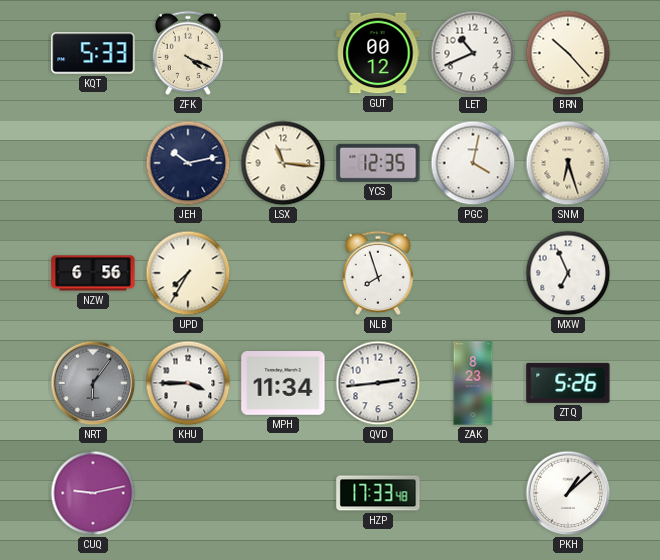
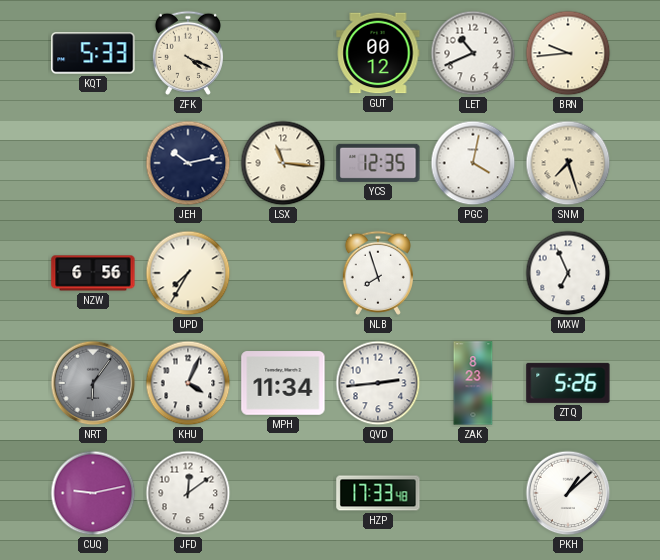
BRN: 10:23 -> 9:44 (568, 53)
SNM: 6:27 -> 7:27 (568, 163)
KHU: 3:45 -> 4:04 (188, 383)
JFD: none -> 12:09 (188, 493)
